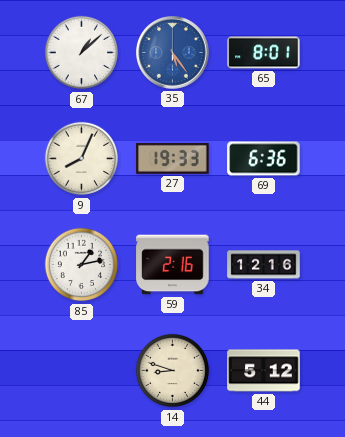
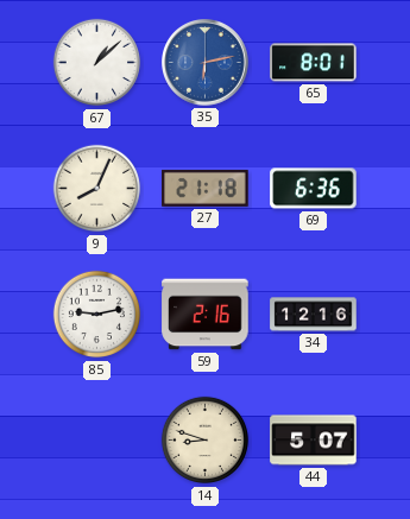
35: 5:24 -> 6:13 (206, 63)
27: 19:33 -> 21:18 (206, 188)
85: 1:13 -> 9:13 (97, 315)
44: 5:12 -> 5:07 (314, 441)
